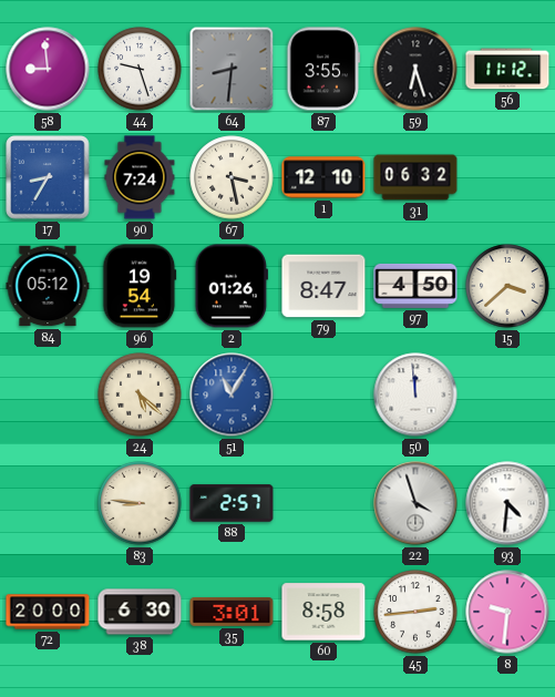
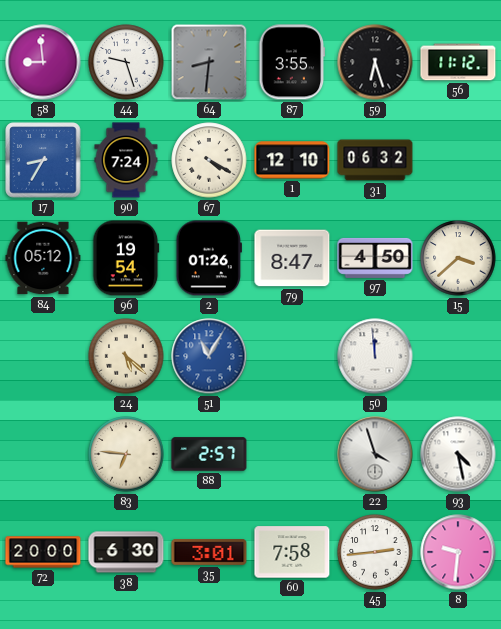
67: 3:28 -> 4:20 (209, 160)
83: 8:46 -> 6:46 (126, 454)
93: 4:31 -> 4:28 (458, 454)
60: 8:58 -> 7:58 (292, 552)
